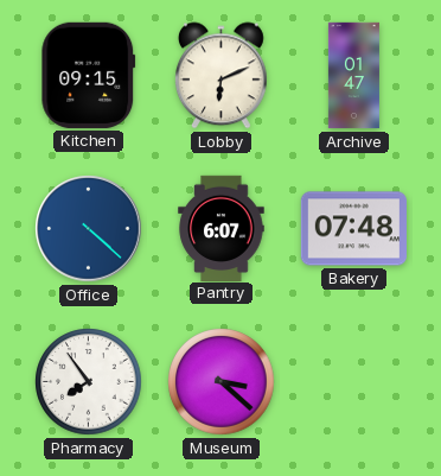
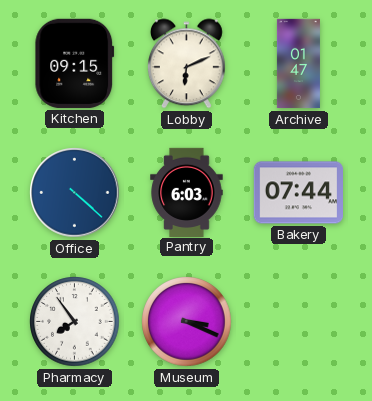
Pantry: 6:07 -> 6:03 (187, 192)
Bakery: 07:48 -> 07:44 (298, 193)
Museum: 3:22 -> 3:19 (187, 322)
